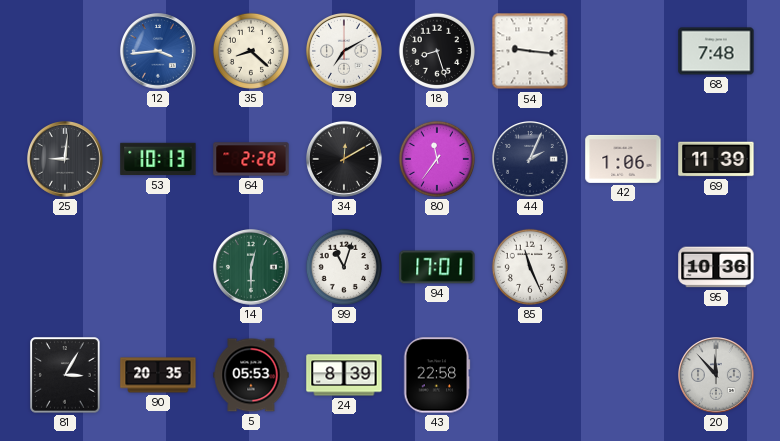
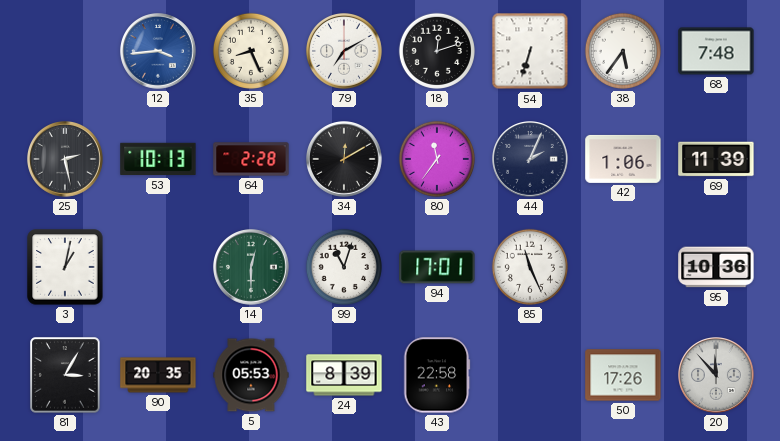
35: 8:22 -> 8:26 (251, 51)
18: 8:27 -> 12:12 (437, 51)
54: 9:16 -> 6:33 (530, 51)
38: none -> 5:36 (623, 51)
25: 9:01 -> 2:28 (66, 160)
3: none -> 1:02 (65, 267)
50: none -> 17:26 (623, 375)
